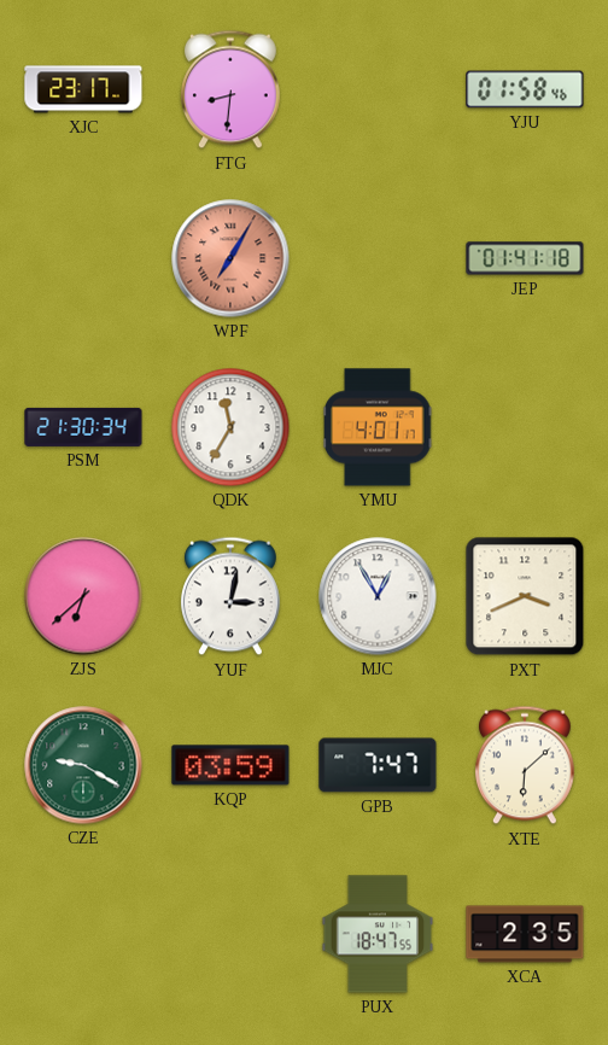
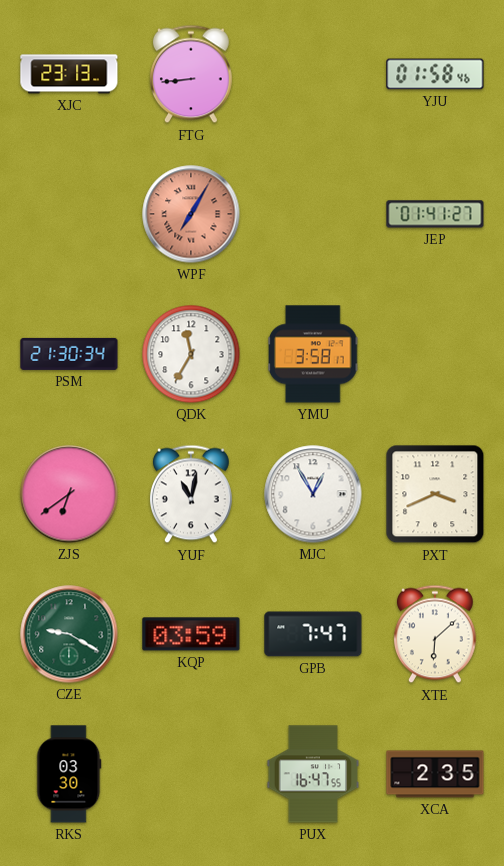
XJC: 23:17 -> 23:13 (69, 74)
FTG: 8:31 -> 8:44 (191, 74)
JEP: 01:41:18 -> 01:41:27 (435, 214)
YMU: 4:01 -> 3:58 (314, 354)
ZJS: 6:38 -> 6:39 (69, 494)
YUF: 3:02 -> 11:02 (191, 494)
RKS: none -> 03:30 (69, 774)
PUX: 18:47 -> 16:47 (313, 774)
